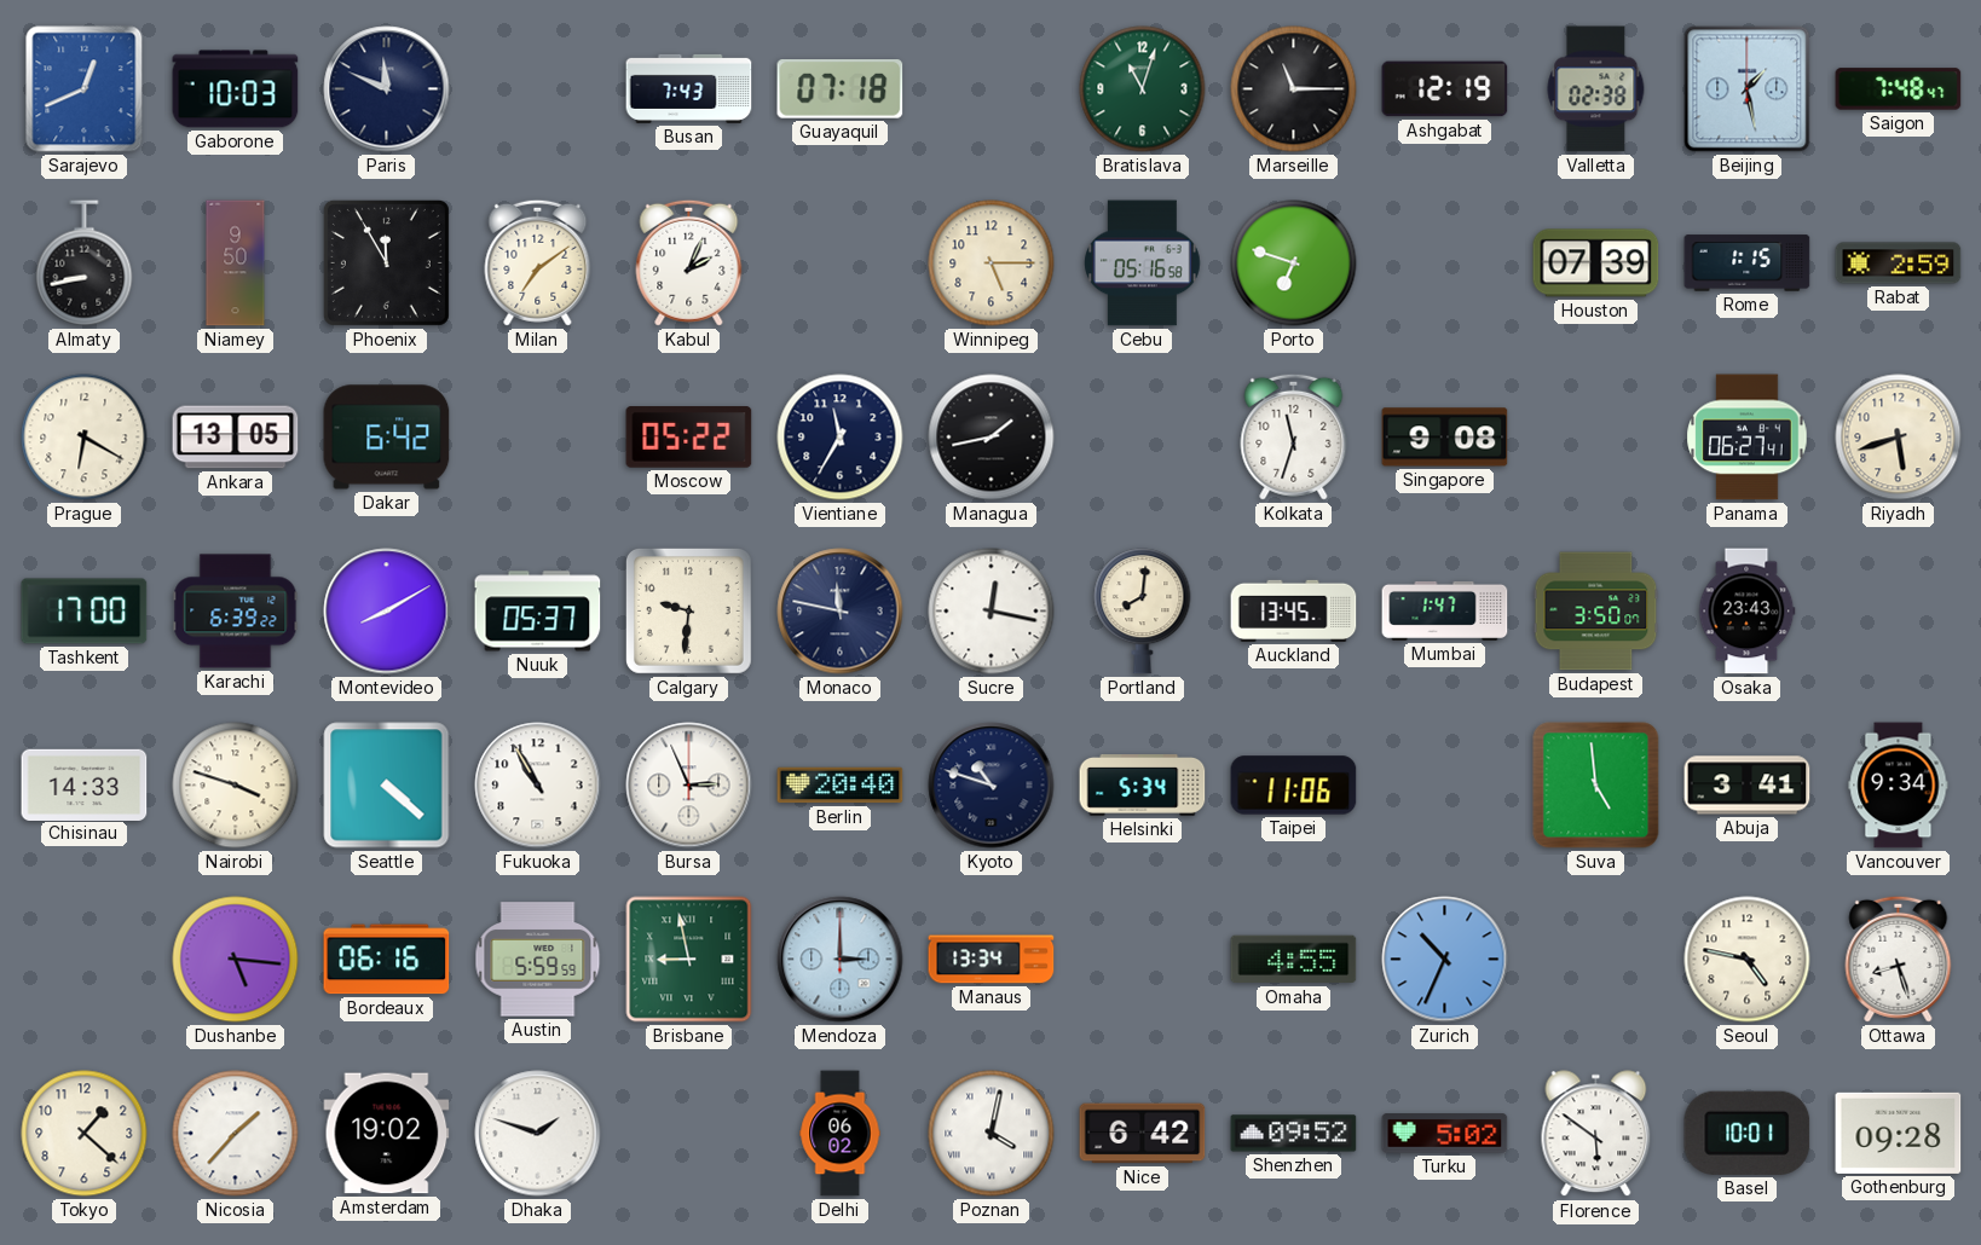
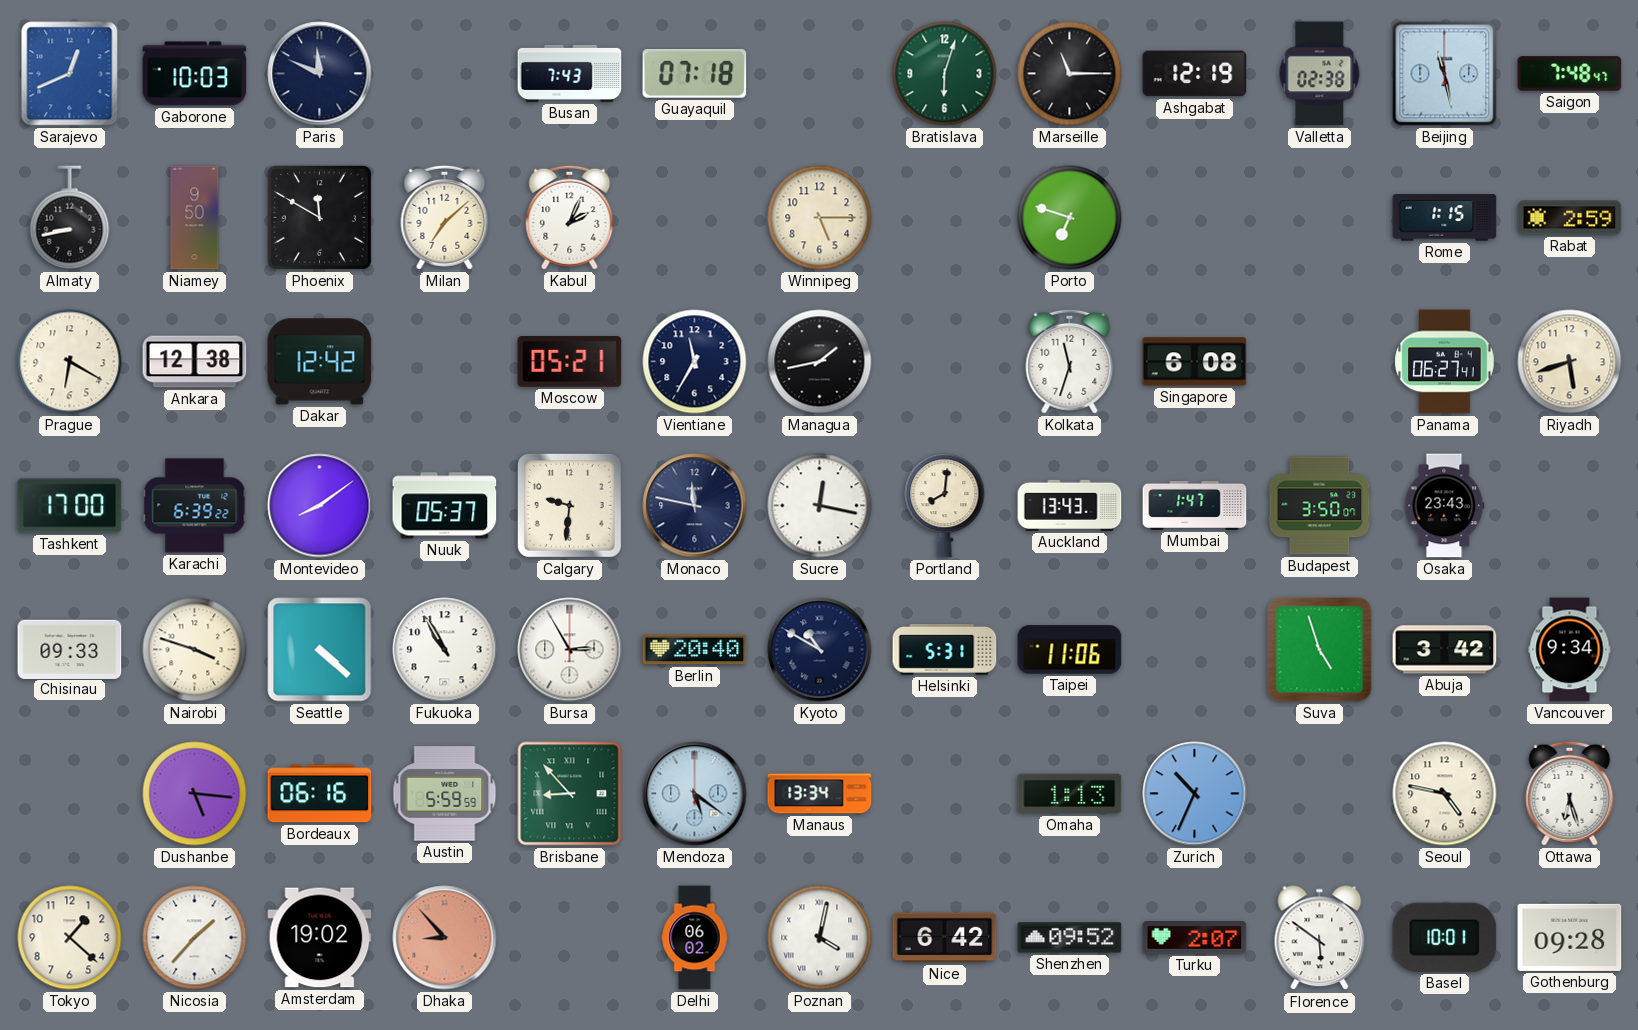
Bratislava: 11:03 -> 6:03 (945, 74)
Beijing: 1:28 -> 11:28 (1445, 74)
Phoenix: 11:55 -> 11:50 (319, 217)
Milan: 7:09 -> 7:08 (445, 217)
Cebu: 05:16 -> none (1143, 264)
Houston: 07:39 -> none (1596, 264)
Ankara: 13:05 -> 12:38 (195, 362)
Dakar: 6:42 -> 12:42 (320, 362)
Moscow: 05:22 -> 05:21 (570, 362)
Singapore: 9:08 -> 6:08 (1195, 362)
Montevideo: 8:10 -> 8:09 (320, 506)
Auckland: 13:45 -> 13:43 (1070, 505)
Chisinau: 14:33 -> 09:33 (70, 649)
Bursa: 2:56 -> 2:55 (570, 650)
Kyoto: 10:48 -> 10:50 (820, 650)
Helsinki: 5:34 -> 5:31 (945, 649)
Suva: 4:59 -> 4:57 (1320, 650)
Abuja: 3:41 -> 3:42 (1445, 650)
Brisbane: 8:58 -> 8:53 (570, 794)
Mendoza: 3:00 -> 5:21 (695, 794)
Omaha: 4:55 -> 1:13 (1070, 794)
Ottawa: 8:27 -> 6:27 (1570, 793)
Dhaka: 1:48 -> 8:53 (445, 938)
Dhaka dial: white -> salmon (445, 938)
Turku: 5:02 -> 2:07 (1195, 938)
